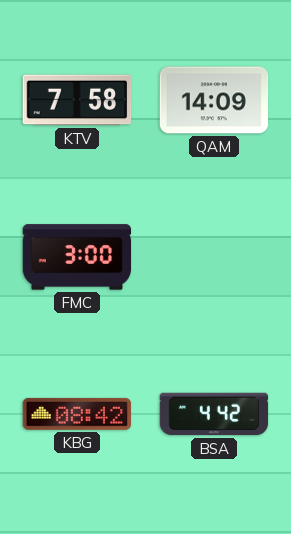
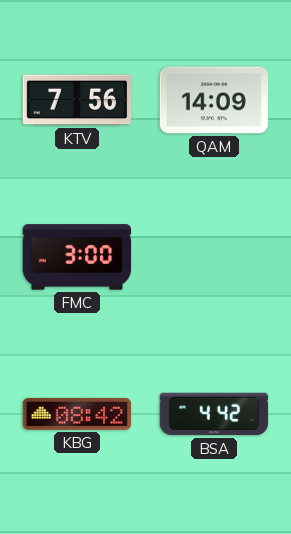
KTV: 7:58 -> 7:56 (77, 100)
